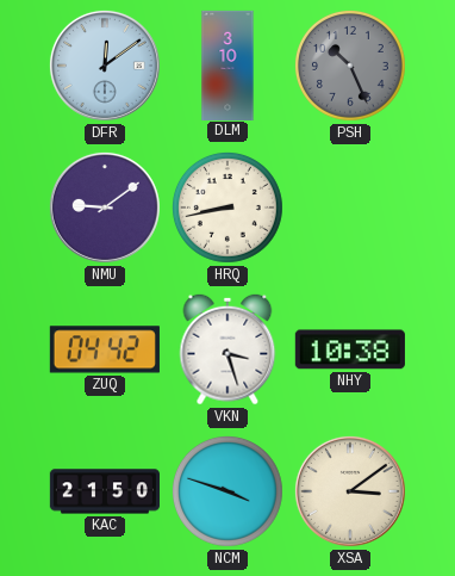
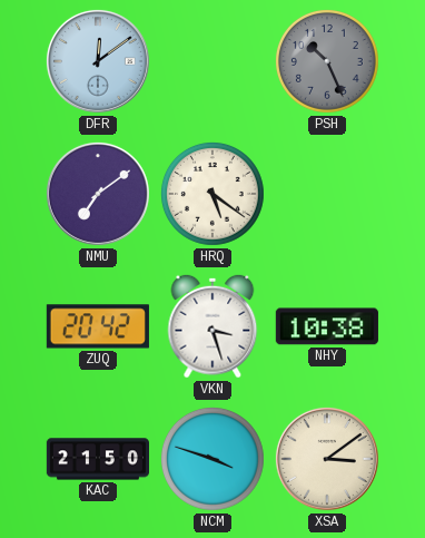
DLM: 3:10 -> none (227, 64)
NMU: 9:09 -> 7:09 (98, 194)
HRQ: 8:43 -> 5:21 (212, 194)
ZUQ: 04:42 -> 20:42 (98, 326)
